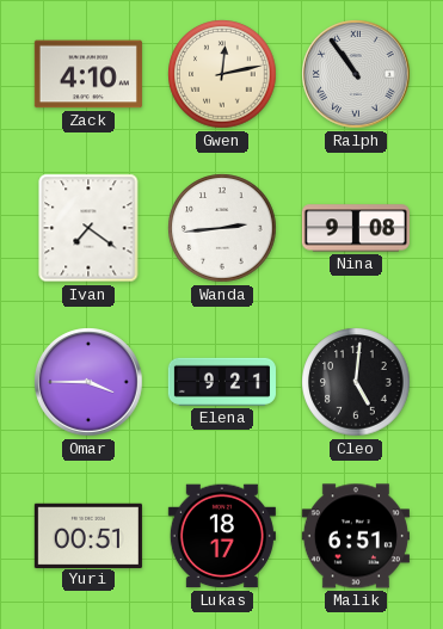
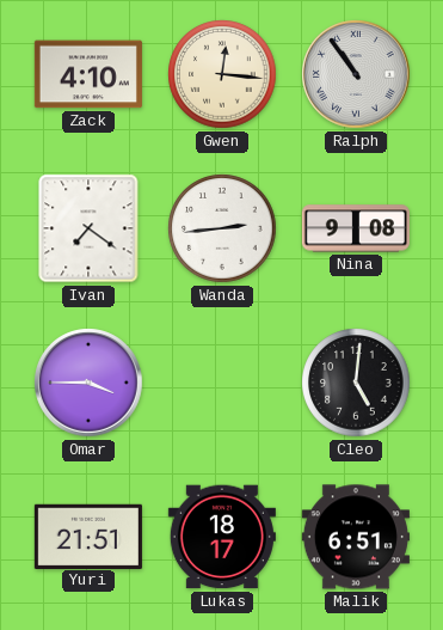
Gwen: 12:13 -> 12:16 (222, 74)
Elena: 9:21 -> none (222, 382)
Yuri: 00:51 -> 21:51 (88, 536)
